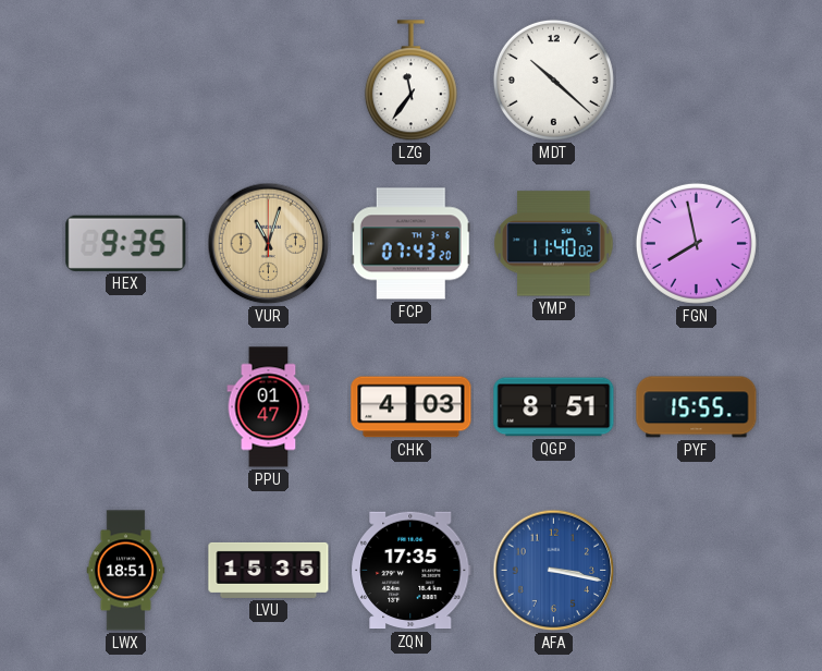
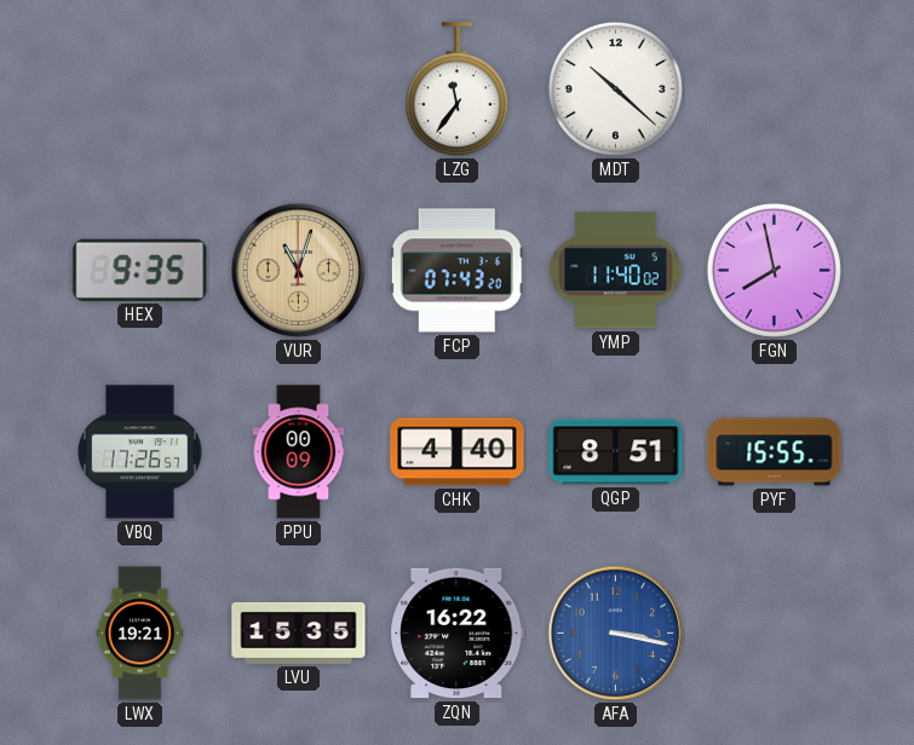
VBQ: none -> 17:26 (140, 452)
PPU: 01:47 -> 00:09 (299, 452)
CHK: 4:03 -> 4:40 (458, 452)
LWX: 18:51 -> 19:21 (140, 634)
ZQN: 17:35 -> 16:22 (458, 634)
